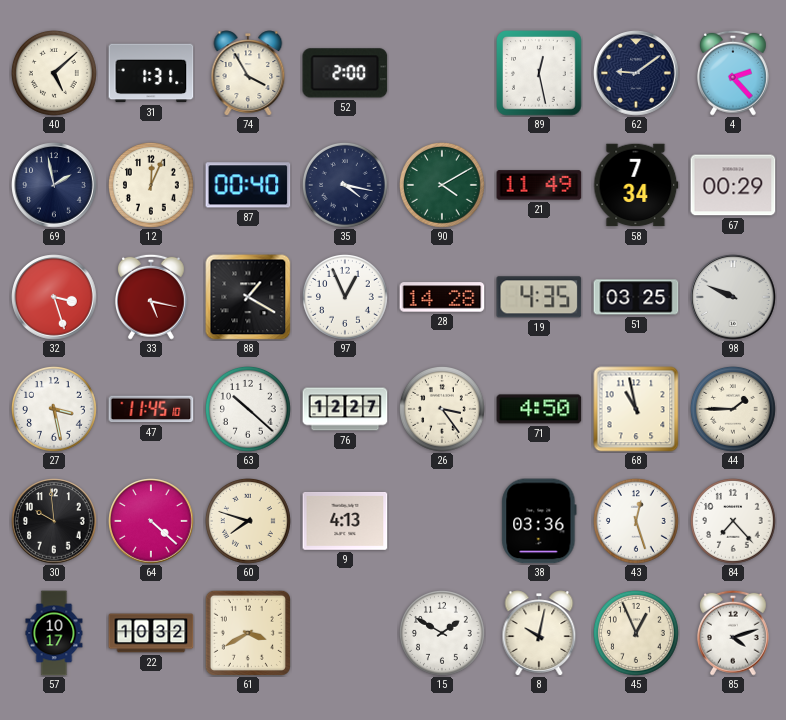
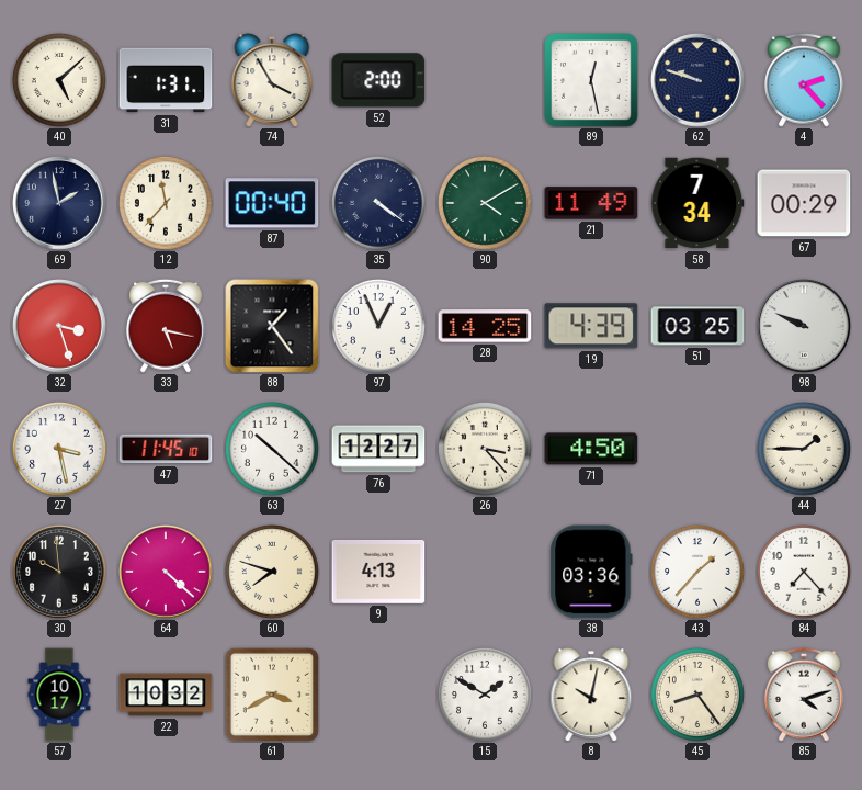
62: 9:09 -> 9:48 (697, 80)
12: 12:04 -> 11:37 (166, 203)
35: 4:17 -> 4:21 (378, 203)
88: 1:20 -> 1:24 (272, 326)
28: 14:28 -> 14:25 (485, 326)
19: 4:35 -> 4:39 (591, 326)
26: 3:24 -> 3:23 (485, 449)
68: 10:58 -> none (636, 409)
43: 12:27 -> 1:37 (697, 572)
45: 12:56 -> 8:24 (697, 695)
